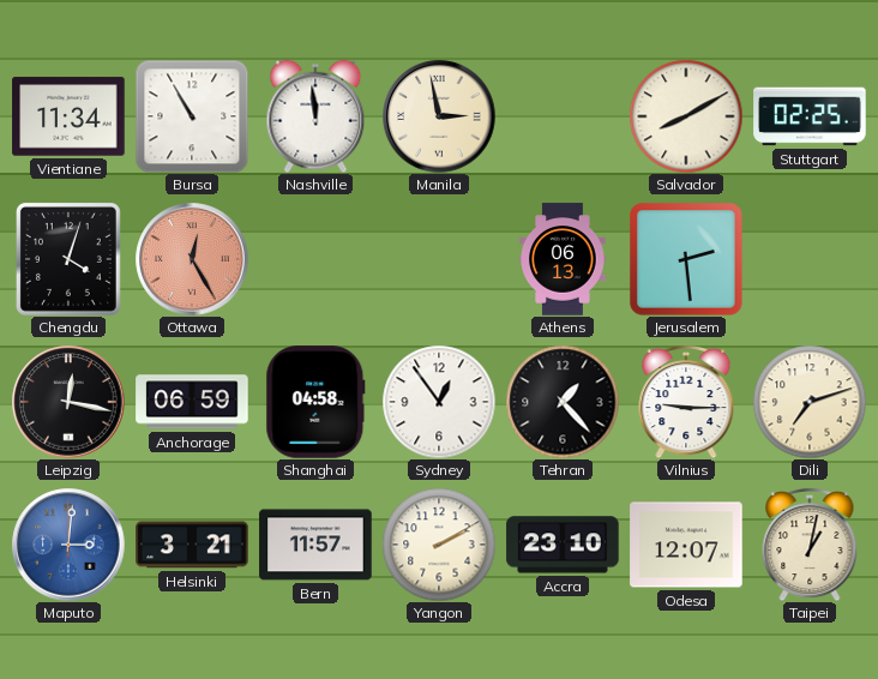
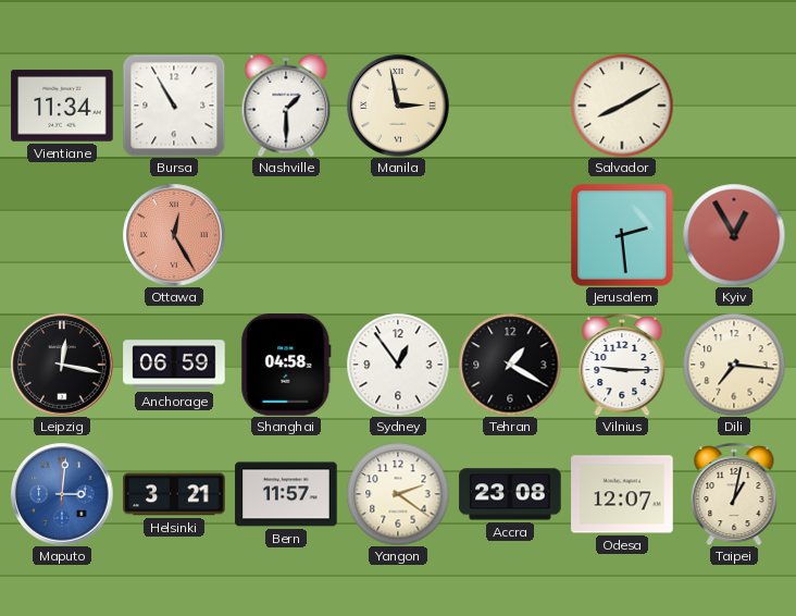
Nashville: 11:59 -> 1:30 (286, 106)
Stuttgart: 02:25 -> none (810, 116)
Chengdu: 4:03 -> none (68, 259)
Athens: 06:13 -> none (563, 259)
Kyiv: none -> 12:55 (734, 235)
Tehran: 1:23 -> 1:20 (510, 365)
Dili: 7:12 -> 7:16 (734, 365)
Yangon: 2:10 -> 2:21 (398, 494)
Accra: 23:10 -> 23:08 (510, 494)
